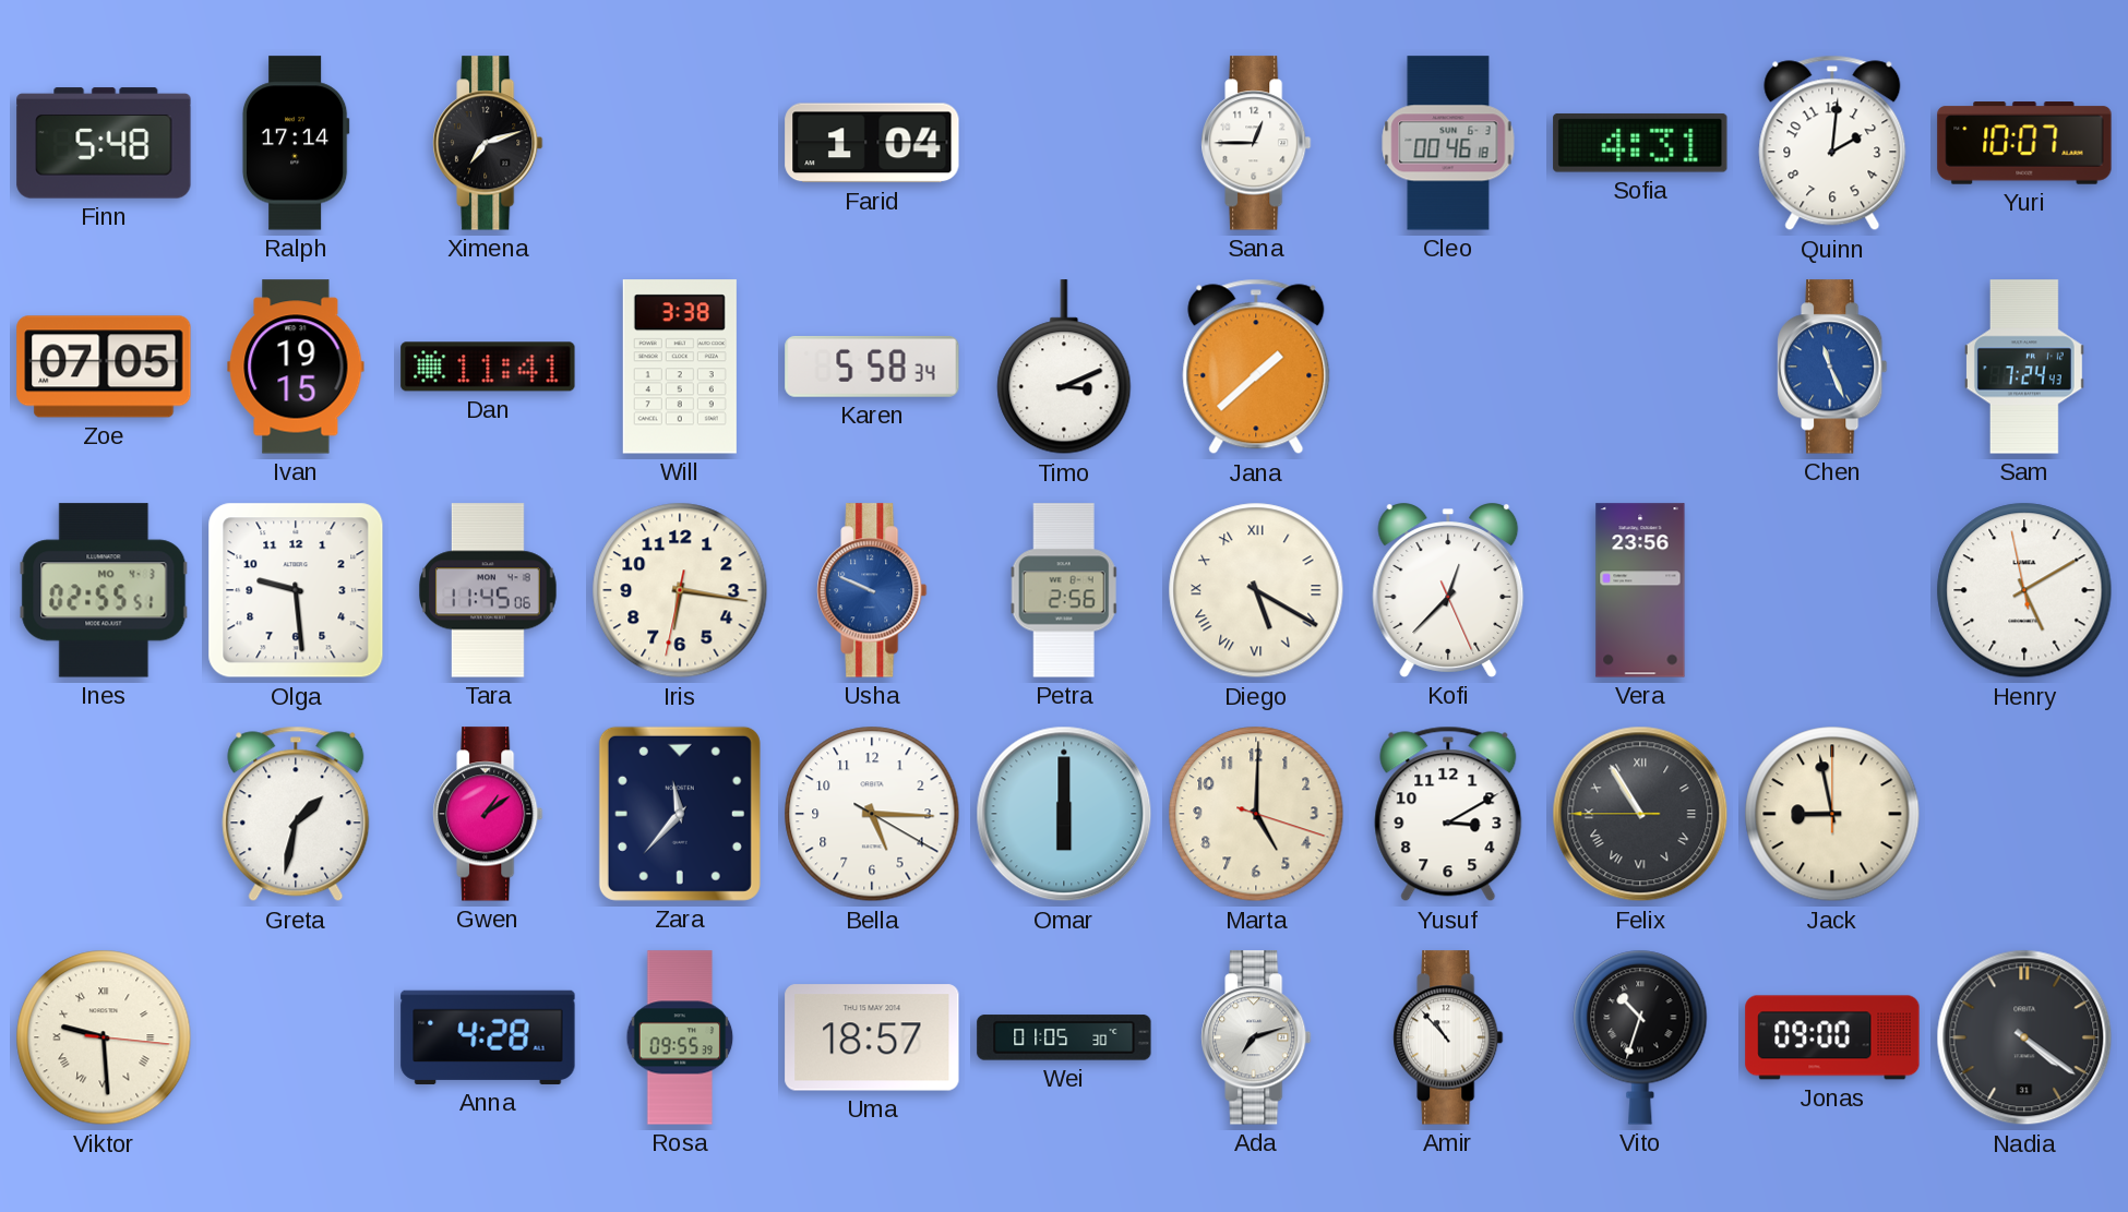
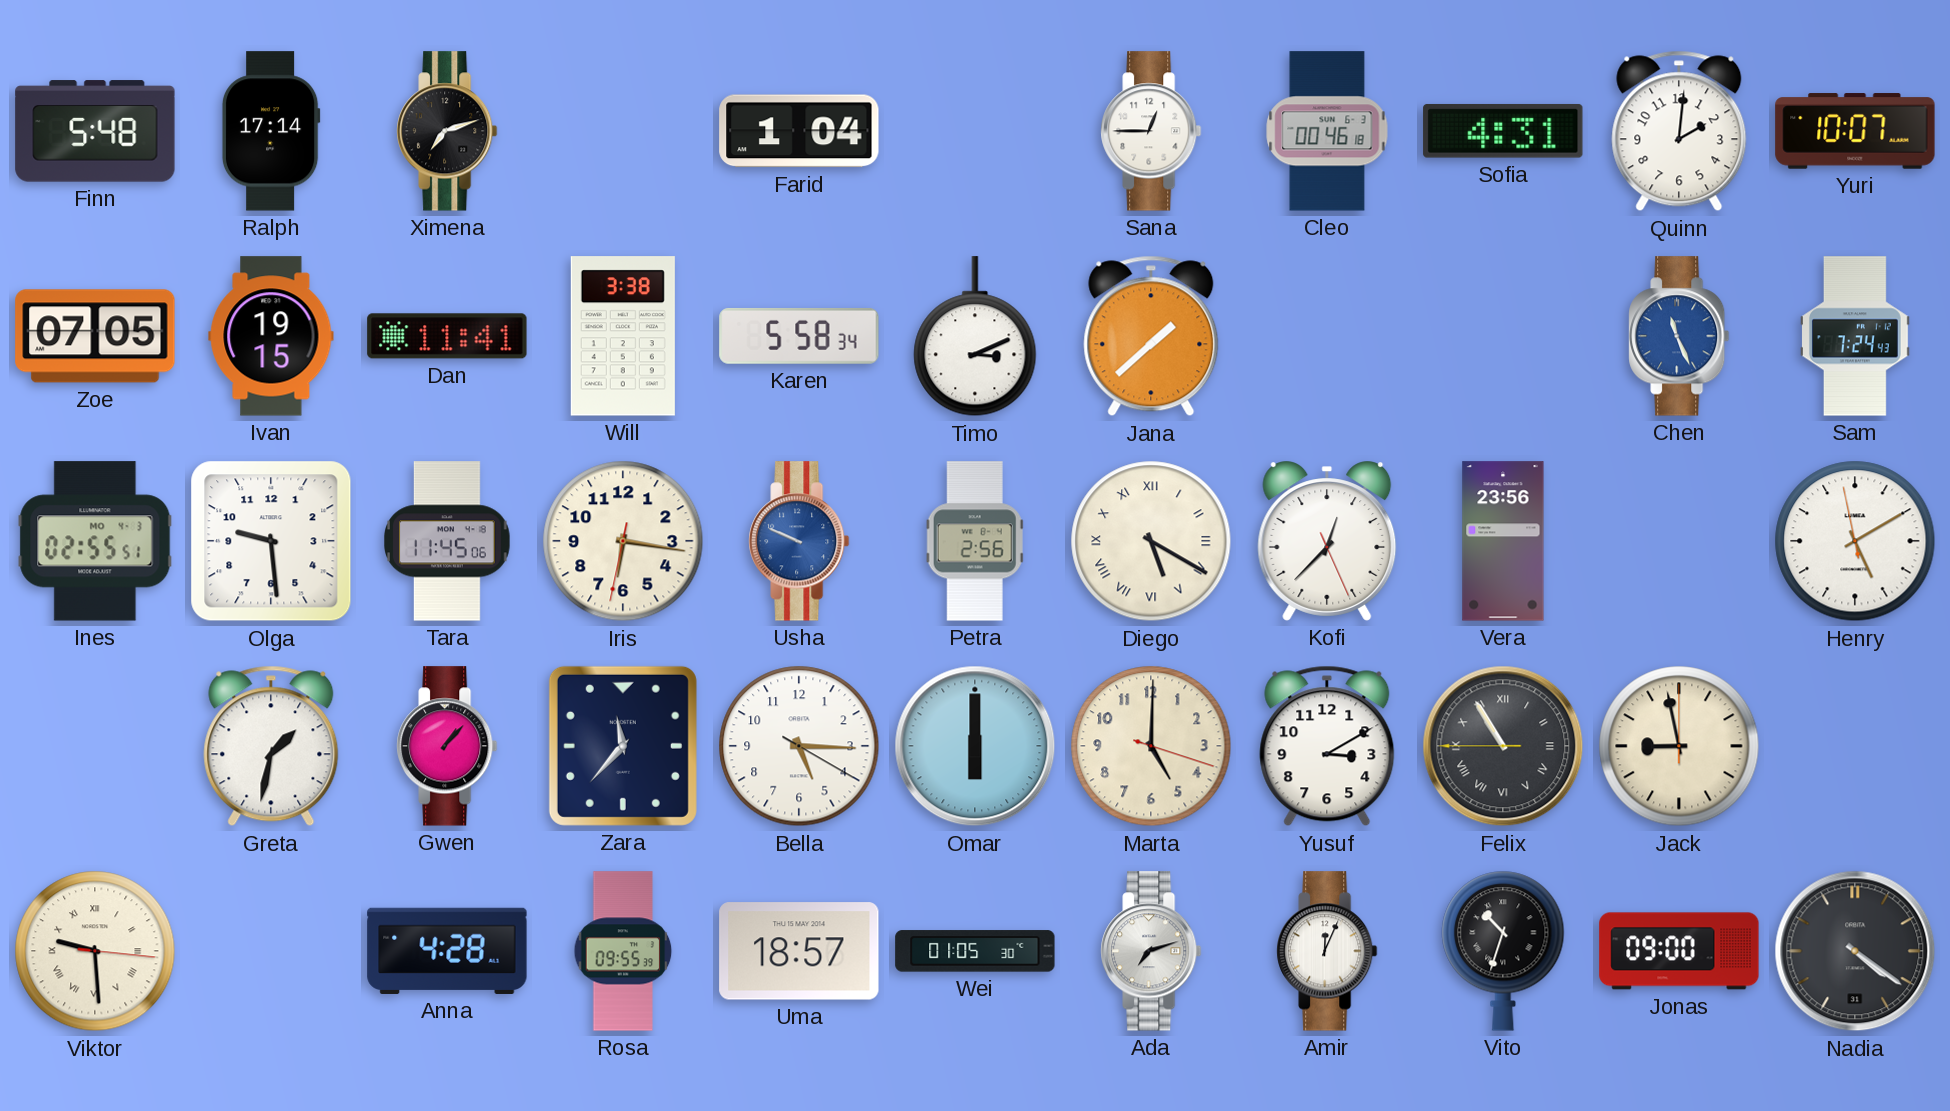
Gwen: 1:09 -> 1:07 (447, 746)
Amir: 10:53 -> 12:04 (1327, 951)
